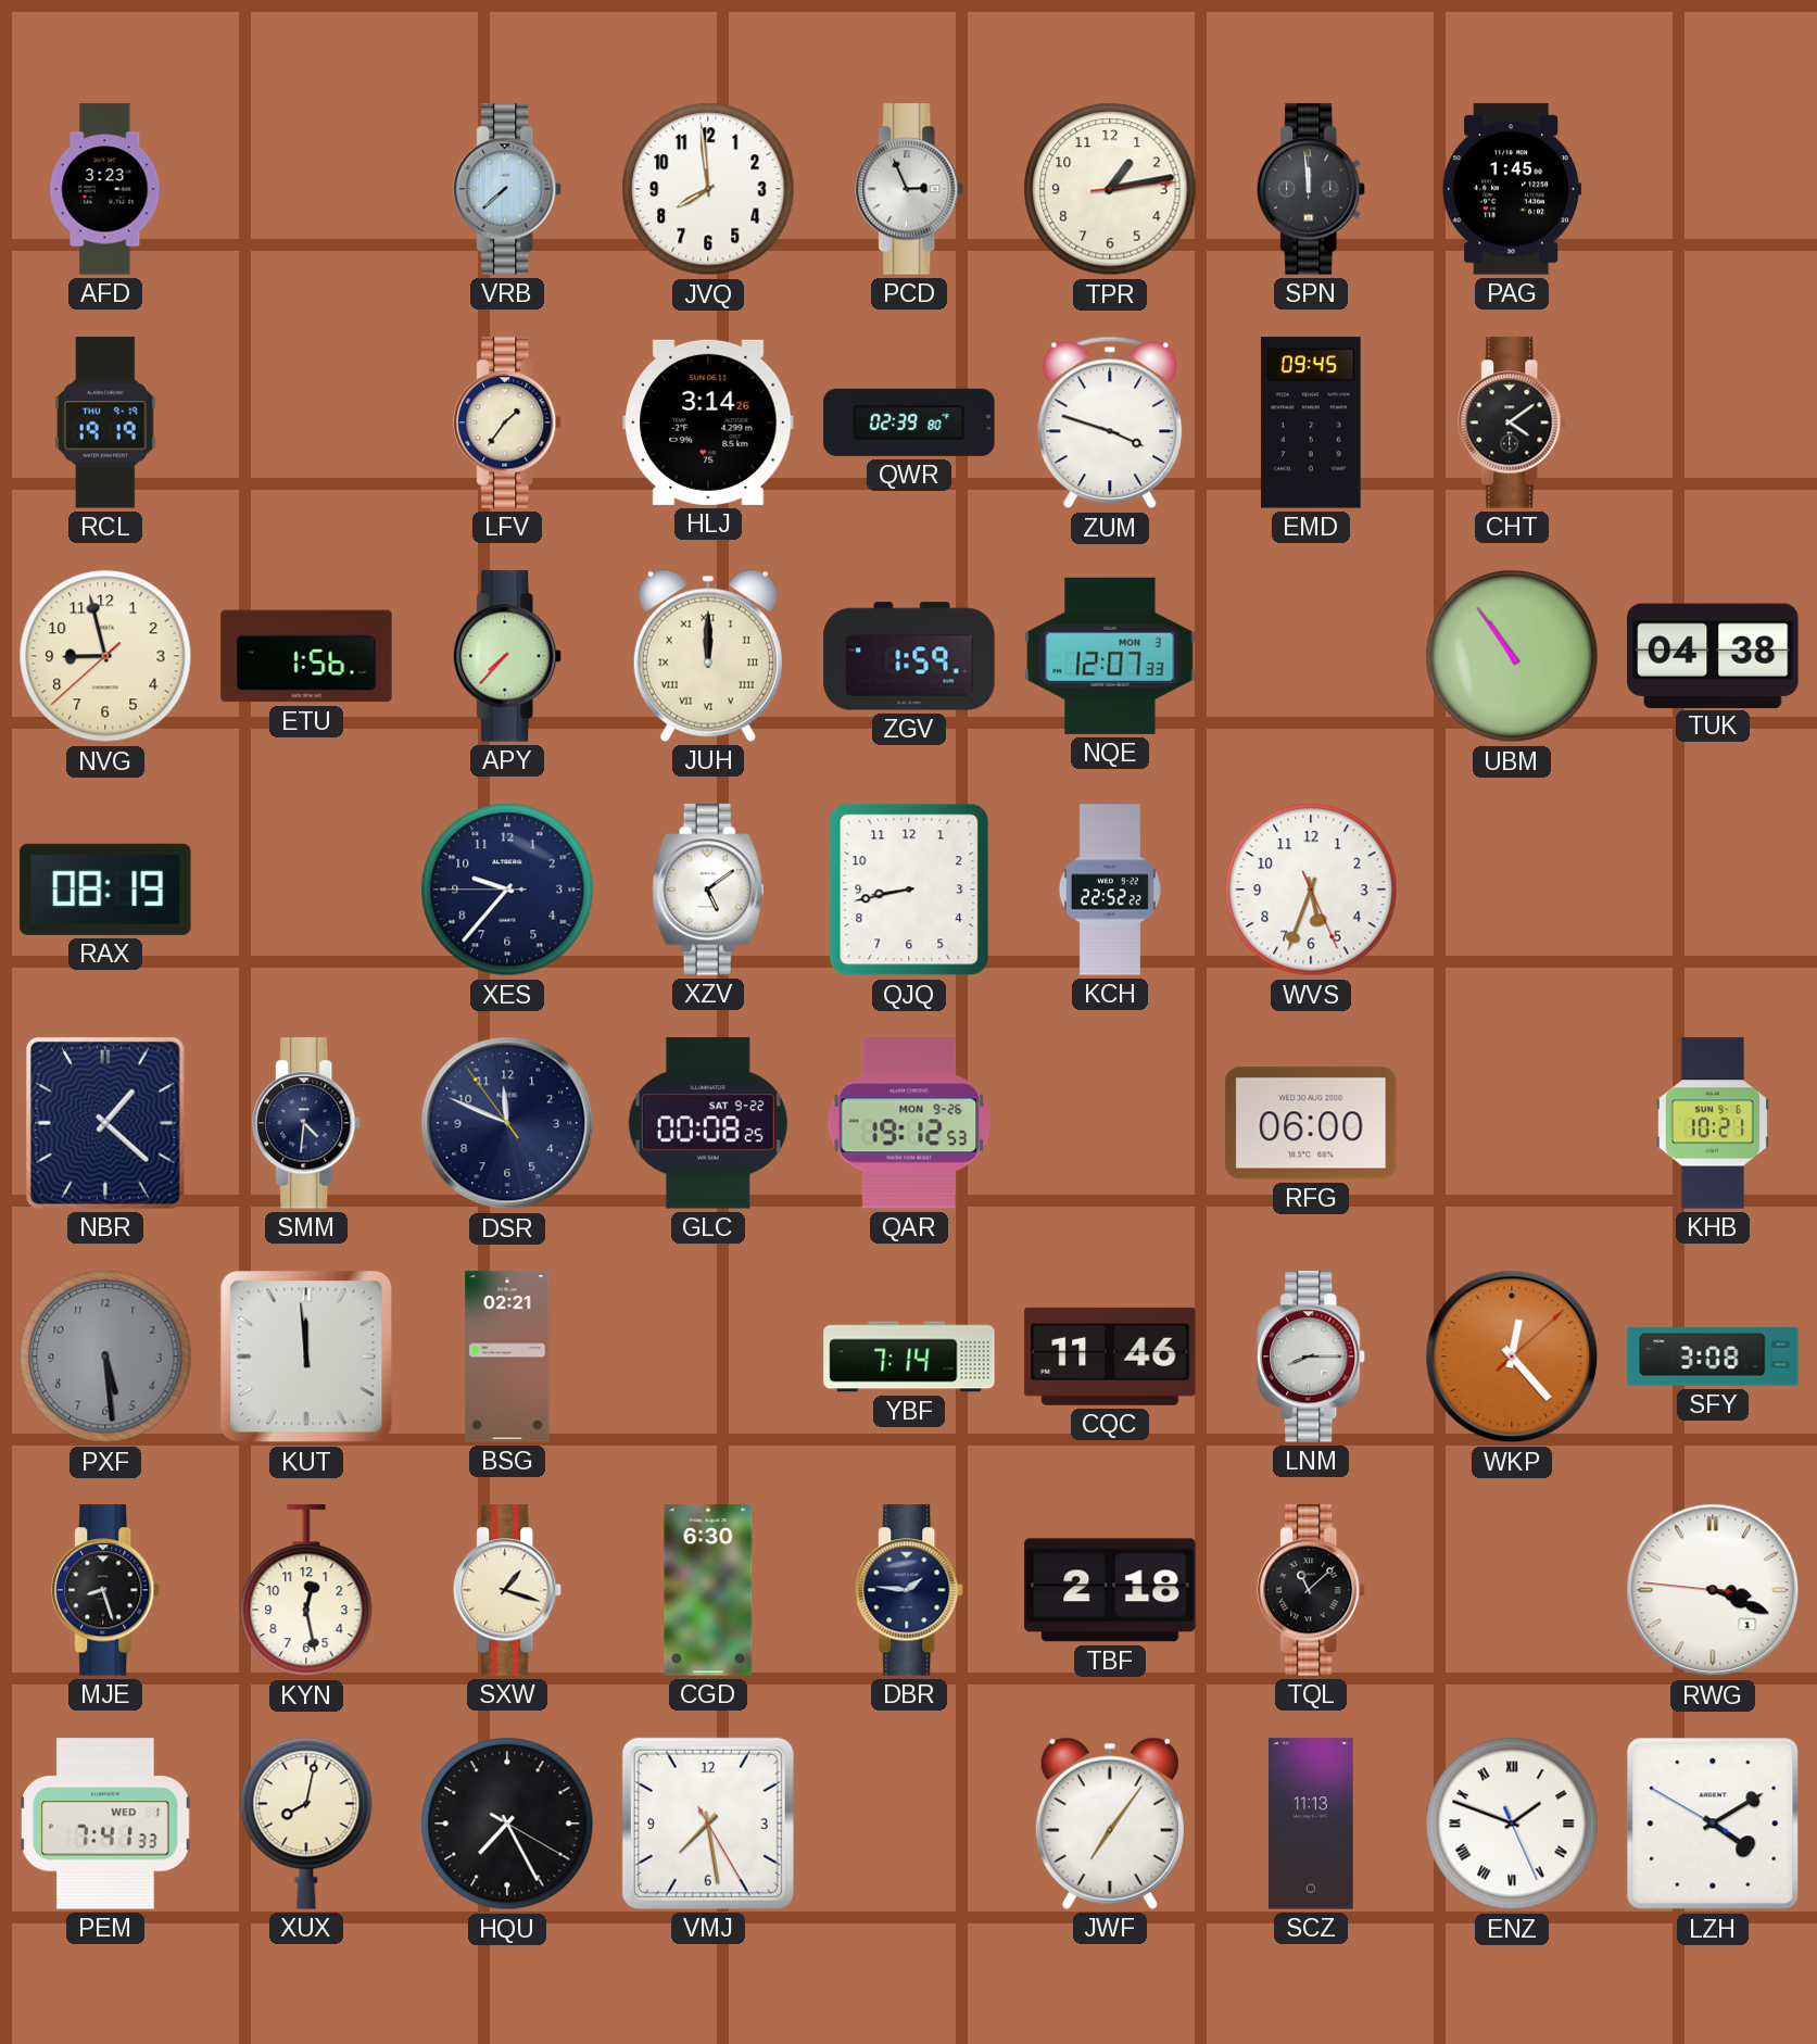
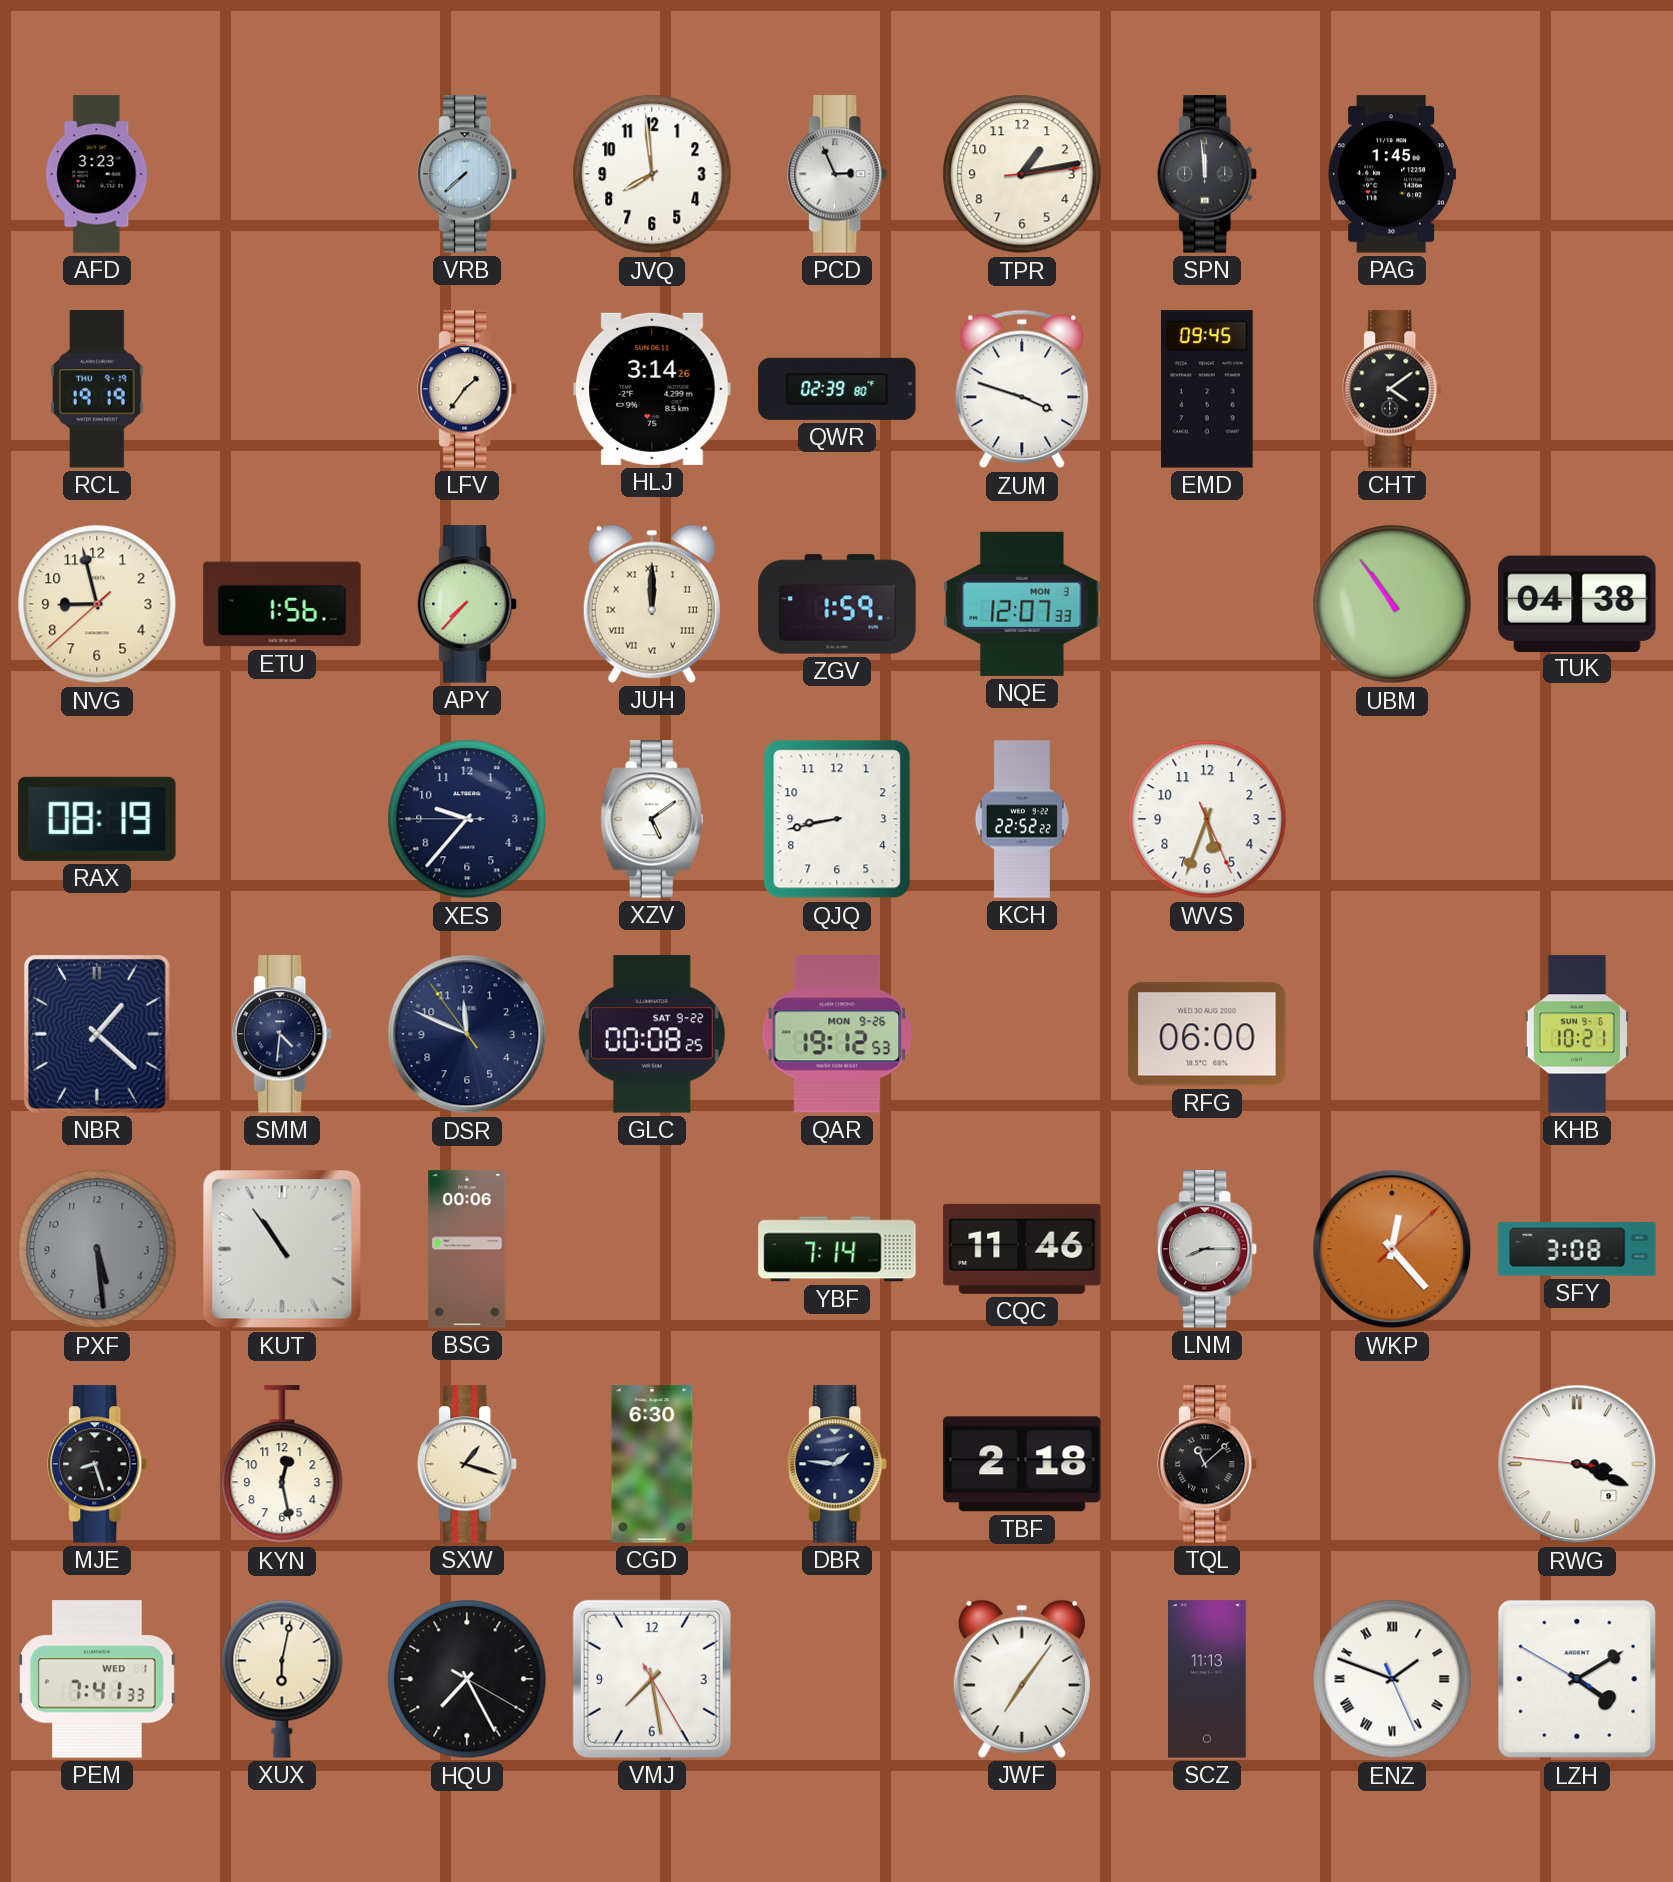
KUT: 11:59 -> 10:54 (282, 1249)
BSG: 02:21 -> 00:06 (467, 1249)
RWG date: 1 -> 9 (1577, 1464)
XUX: 8:02 -> 6:02 (282, 1679)
